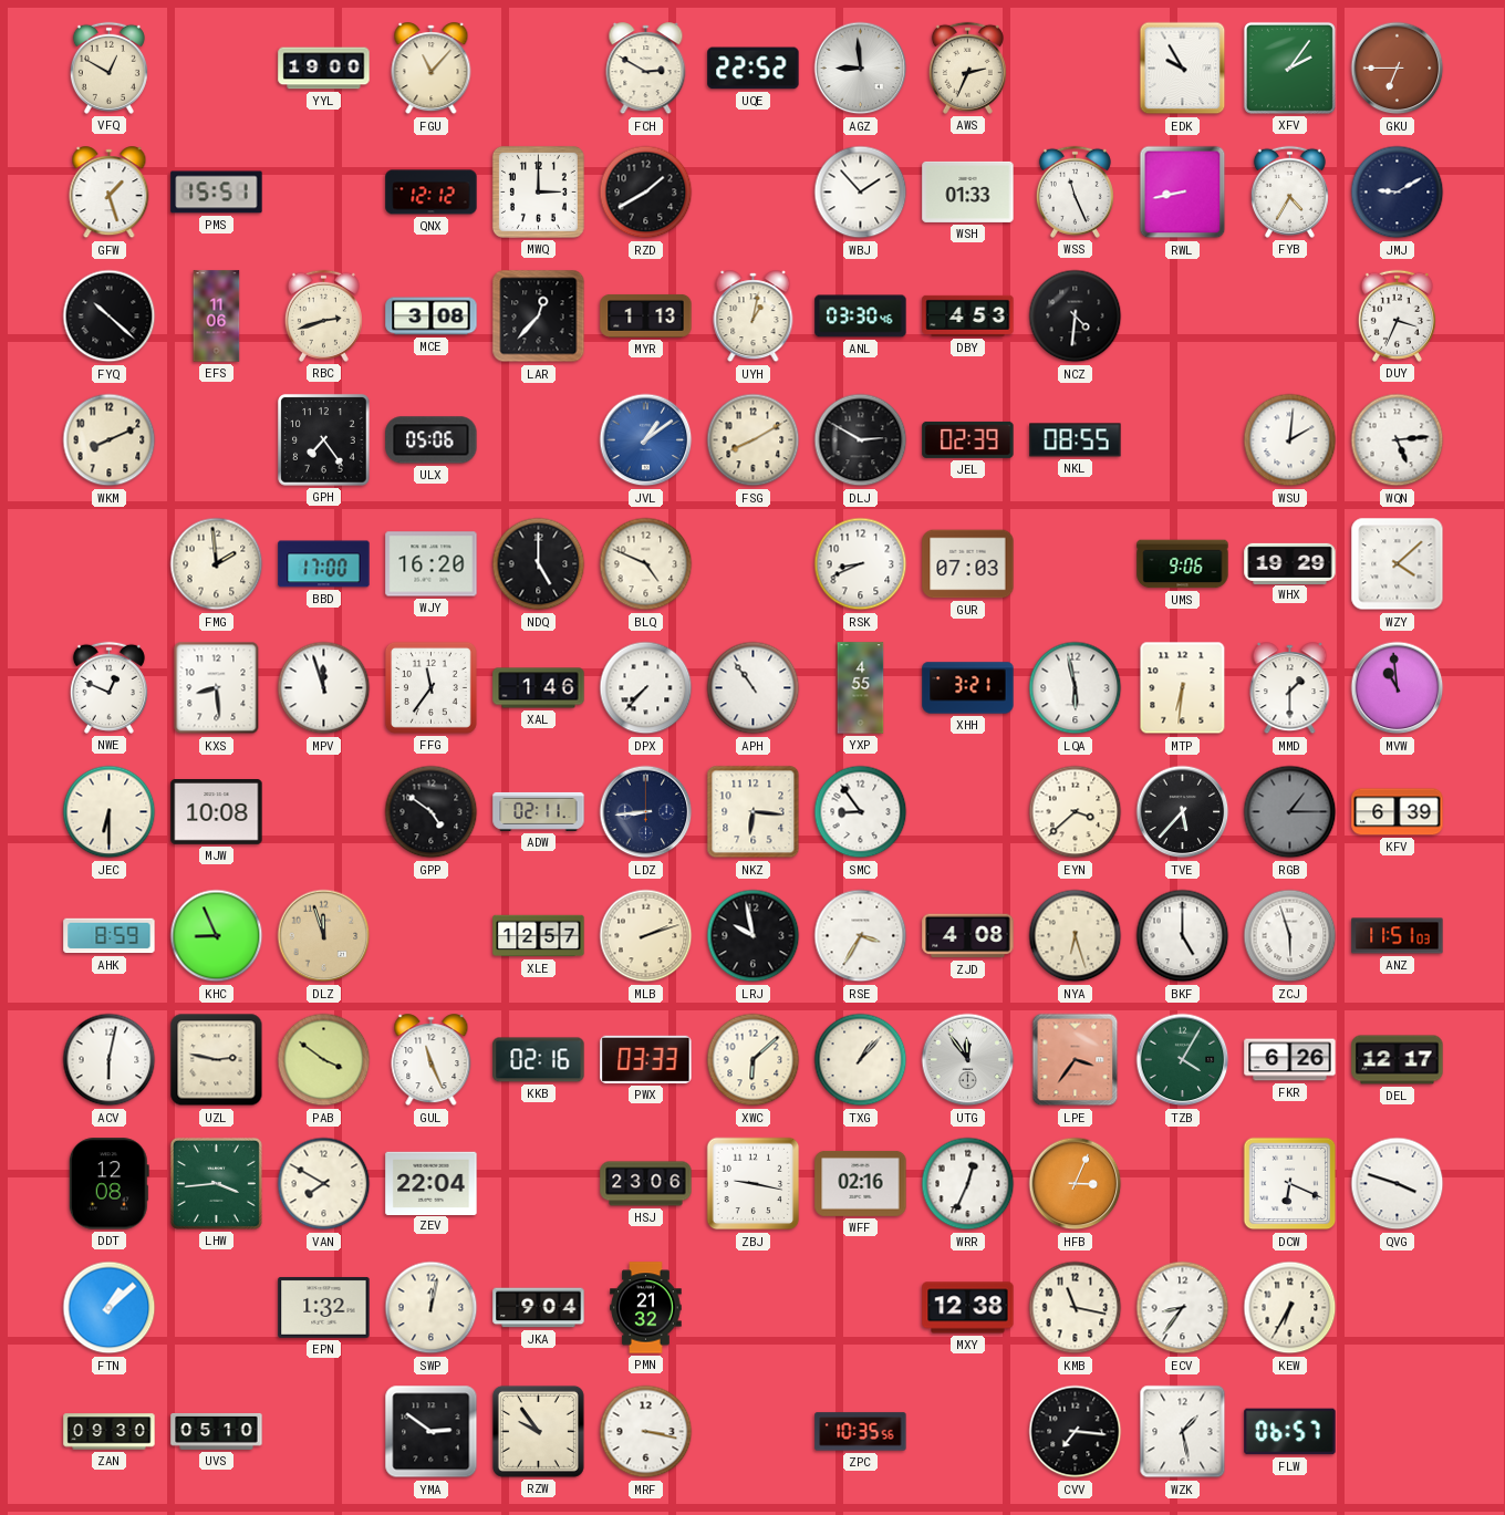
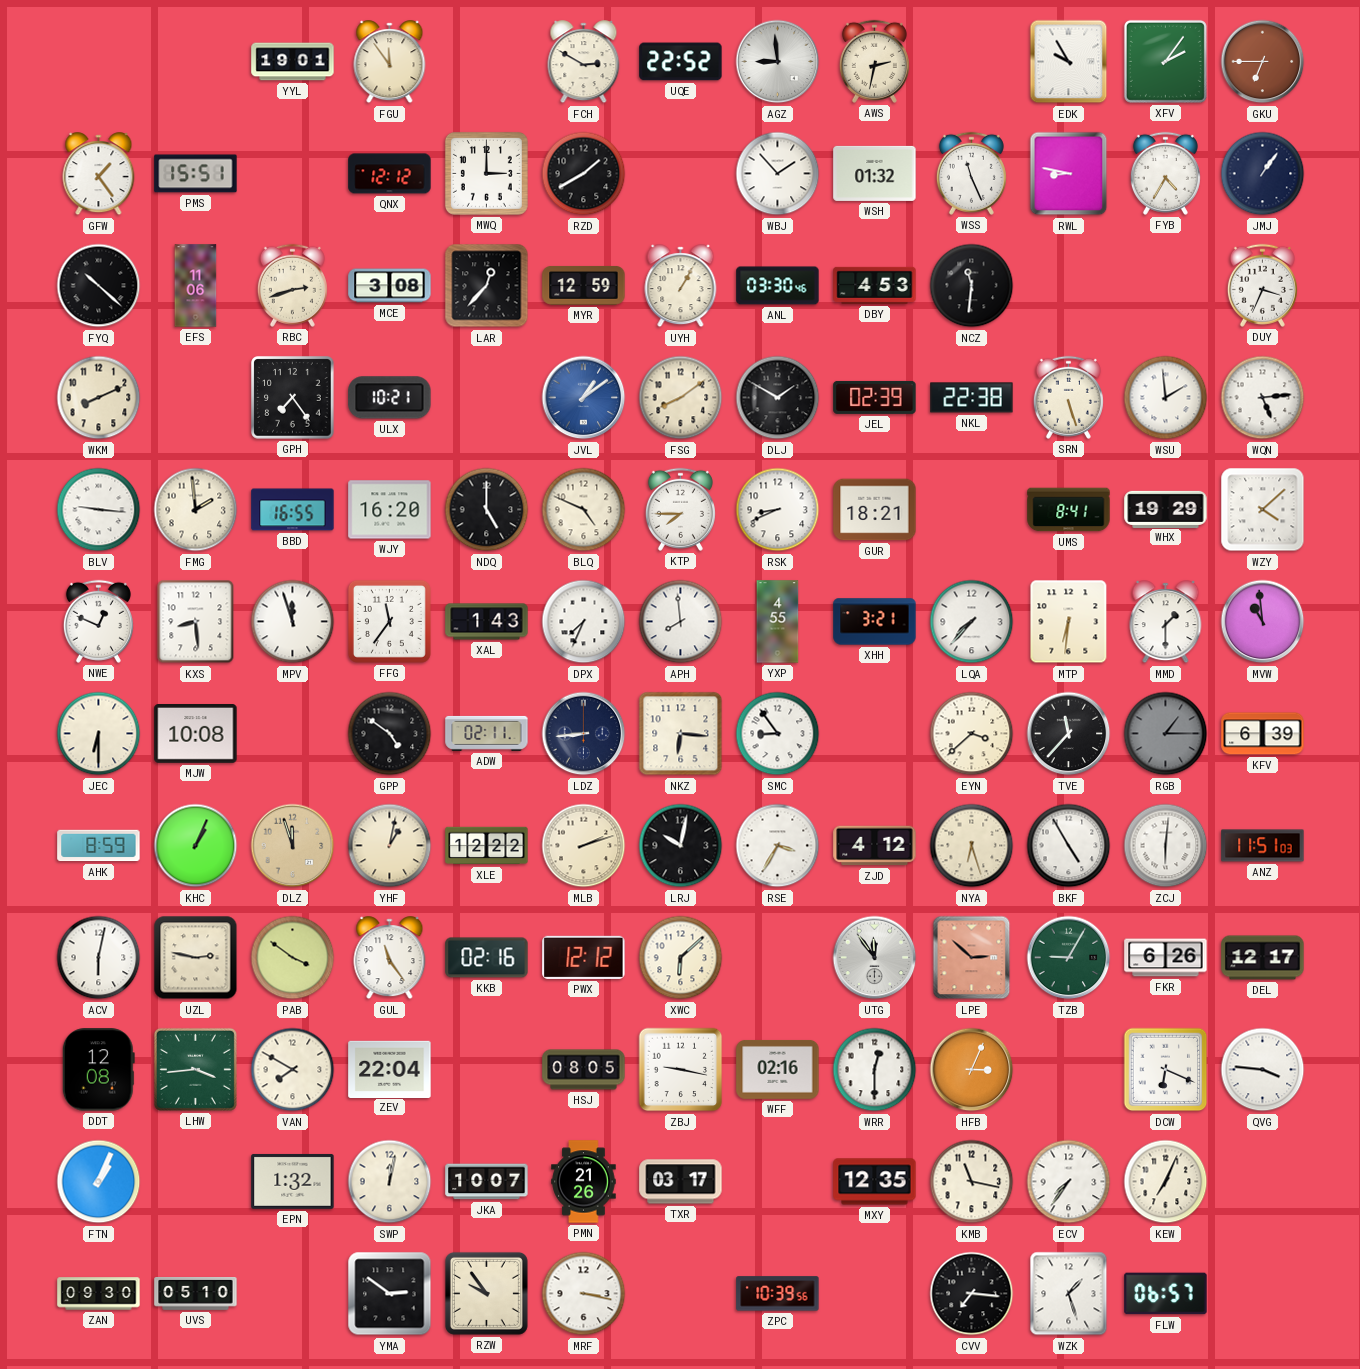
VFQ: 12:50 -> none (108, 68)
YYL: 19:00 -> 19:01 (293, 62)
FGU: 11:07 -> 11:54 (390, 62)
AWS: 2:34 -> 2:32 (874, 61)
GFW: 1:27 -> 1:24 (99, 174)
WSH: 01:33 -> 01:32 (875, 173)
RWL: 8:43 -> 8:47 (1069, 174)
JMJ: 9:10 -> 1:06 (1263, 174)
MYR: 1:13 -> 12:59 (584, 285)
UYH: 1:02 -> 1:05 (681, 286)
NCZ: 4:31 -> 11:31 (972, 286)
ULX: 05:06 -> 10:21 (390, 398)
FSG: 8:10 -> 8:09 (681, 398)
DLJ: 2:50 -> 1:50 (778, 398)
NKL: 08:55 -> 22:38 (972, 398)
SRN: none -> 5:27 (1068, 397)
WSU: 2:01 -> 1:59 (1166, 398)
BLV: none -> 9:16 (99, 510)
BBD: 17:00 -> 16:55 (293, 510)
KTP: none -> 7:45 (680, 509)
GUR: 07:03 -> 18:21 (875, 510)
UMS: 9:06 -> 8:41 (1069, 510)
XAL: 1:46 -> 1:43 (487, 622)
DPX: 7:37 -> 7:34 (584, 622)
APH: 10:54 -> 7:59 (681, 622)
LQA: 5:58 -> 7:37 (972, 622)
TVE: 5:37 -> 11:37 (1069, 734)
KHC: 8:56 -> 1:04 (196, 846)
YHF: none -> 1:02 (390, 846)
XLE: 12:57 -> 12:22 (487, 846)
LRJ: 9:58 -> 10:02 (681, 846)
ZJD: 4:08 -> 4:12 (875, 846)
BKF: 5:00 -> 4:55 (1069, 846)
ZCJ: 5:57 -> 6:01 (1166, 846)
GUL: 11:26 -> 11:24 (390, 958)
PWX: 03:33 -> 12:12 (584, 957)
TXG: 1:07 -> none (861, 1060)
LPE: 3:36 -> 2:52 (972, 958)
TZB: 4:05 -> 9:05 (1069, 958)
HSJ: 23:06 -> 08:05 (584, 1070)
WRR: 12:34 -> 12:30 (875, 1070)
QVG: 3:48 -> 3:46 (1263, 1070)
FTN: 1:08 -> 1:04 (99, 1182)
JKA: 9:04 -> 10:07 (487, 1182)
PMN: 21:32 -> 21:26 (584, 1182)
TXR: none -> 03:17 (681, 1182)
MXY: 12:38 -> 12:35 (875, 1182)
ECV: 8:36 -> 7:36 (1069, 1182)
KEW: 6:35 -> 7:04 (1166, 1182)
ZPC: 10:35 -> 10:39 (778, 1294)
WZK: 1:28 -> 1:27 (1069, 1294)
